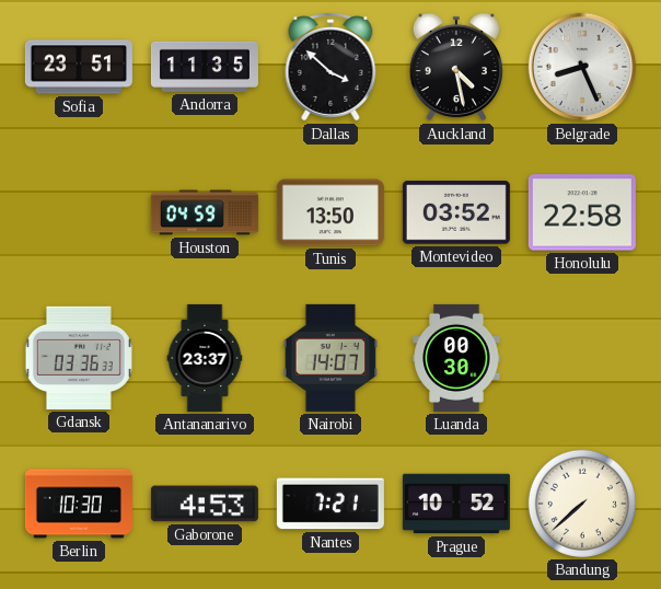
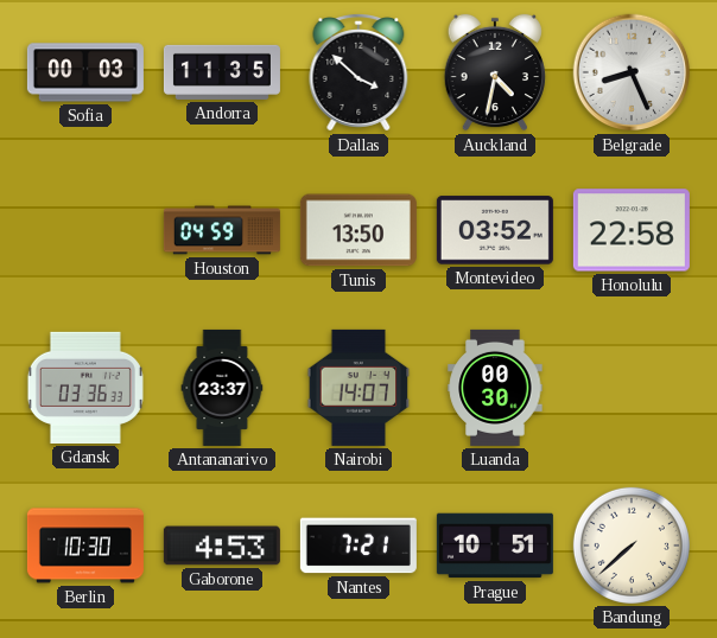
Sofia: 23:51 -> 00:03 (85, 72)
Auckland: 4:28 -> 4:32 (494, 72)
Prague: 10:52 -> 10:51 (495, 546)
